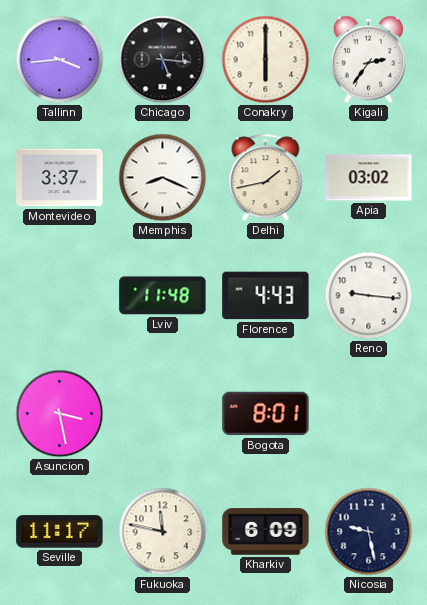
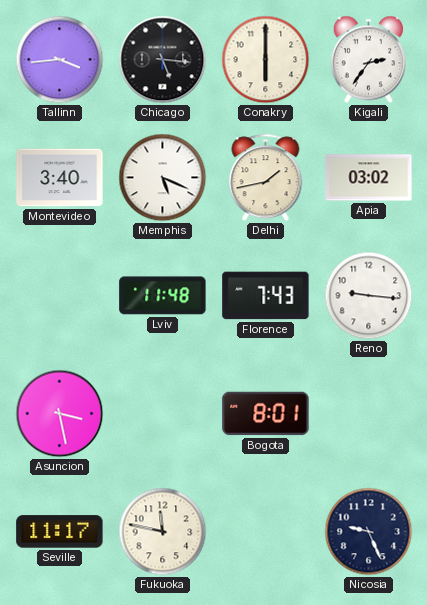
Montevideo: 3:37 -> 3:40 (60, 178)
Memphis: 8:19 -> 5:19 (163, 178)
Florence: 4:43 -> 7:43 (266, 296)
Kharkiv: 6:09 -> none (266, 532)
Nicosia: 9:28 -> 9:26 (369, 532)
